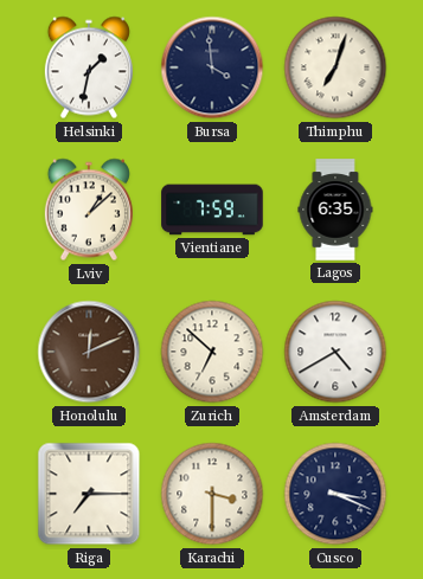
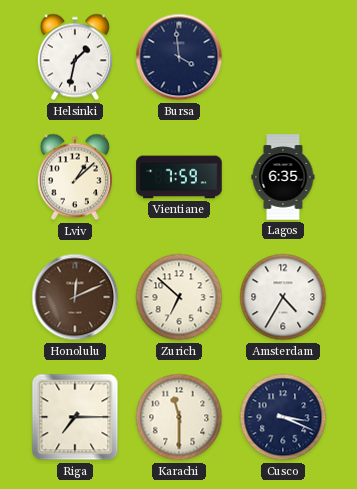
Thimphu: 7:03 -> none (335, 67)
Amsterdam: 4:40 -> 4:35 (283, 297)
Karachi: 3:30 -> 11:30 (179, 417)
